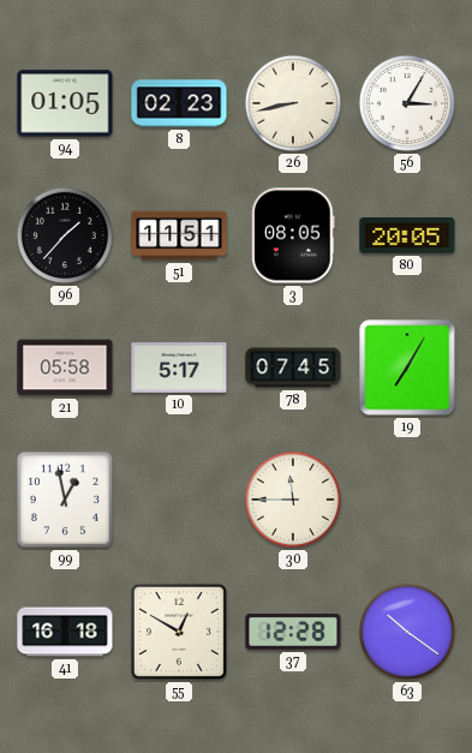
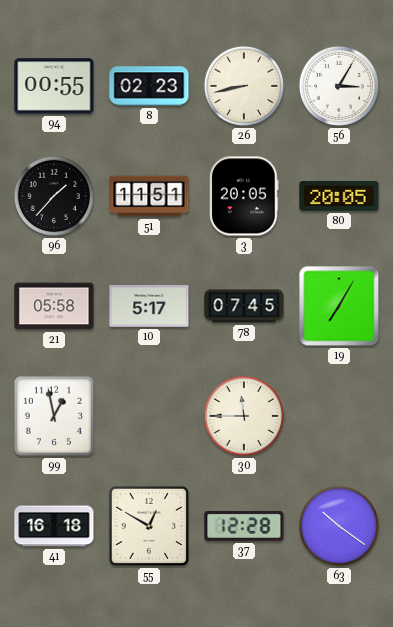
94: 01:05 -> 00:55 (54, 86)
3: 08:05 -> 20:05 (244, 196)
